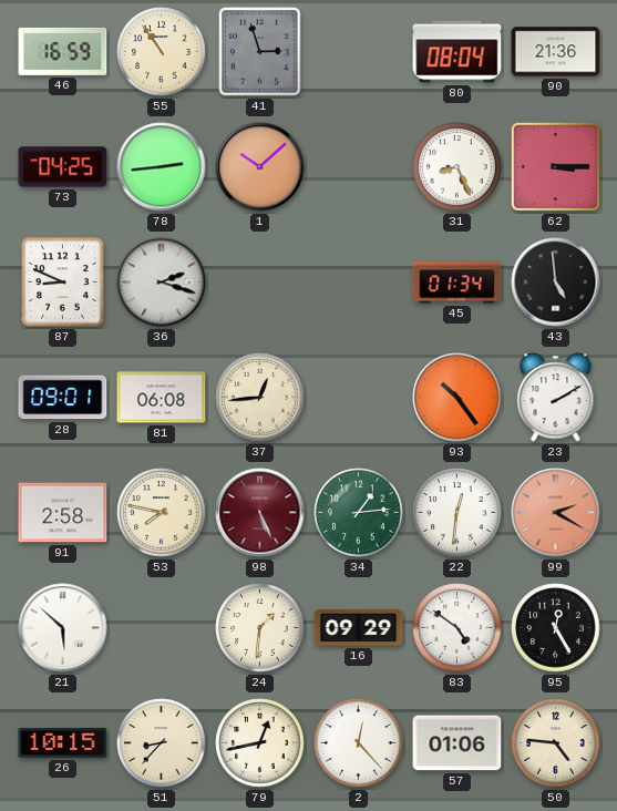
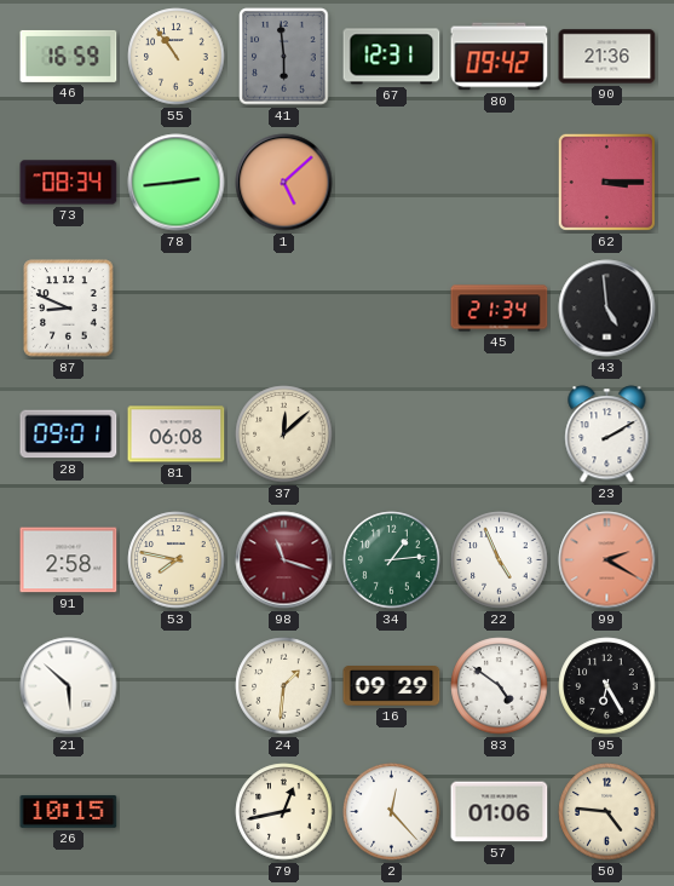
41: 2:57 -> 5:59 (284, 57)
67: none -> 12:31 (392, 57)
80: 08:04 -> 09:42 (500, 57)
73: 04:25 -> 08:34 (69, 183)
1: 10:08 -> 5:08 (284, 183)
31: 8:26 -> none (457, 167)
36: 2:18 -> none (162, 283)
45: 01:34 -> 21:34 (500, 309)
37: 12:44 -> 12:08 (284, 435)
93: 10:24 -> none (457, 398)
98: 5:26 -> 11:18 (284, 560)
22: 12:31 -> 4:56 (500, 560)
95: 12:25 -> 6:25 (607, 686)
51: 8:37 -> none (162, 743)
